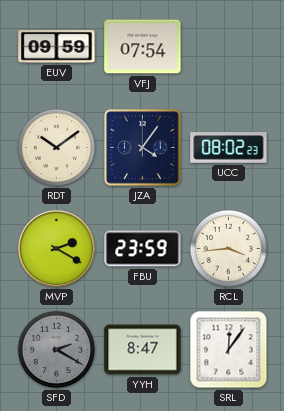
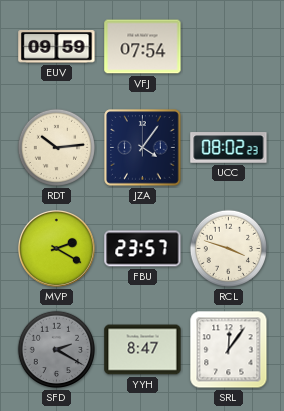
RDT: 10:09 -> 10:14 (57, 148)
FBU: 23:59 -> 23:57 (143, 249)
RCL: 3:44 -> 3:48 (229, 249)
